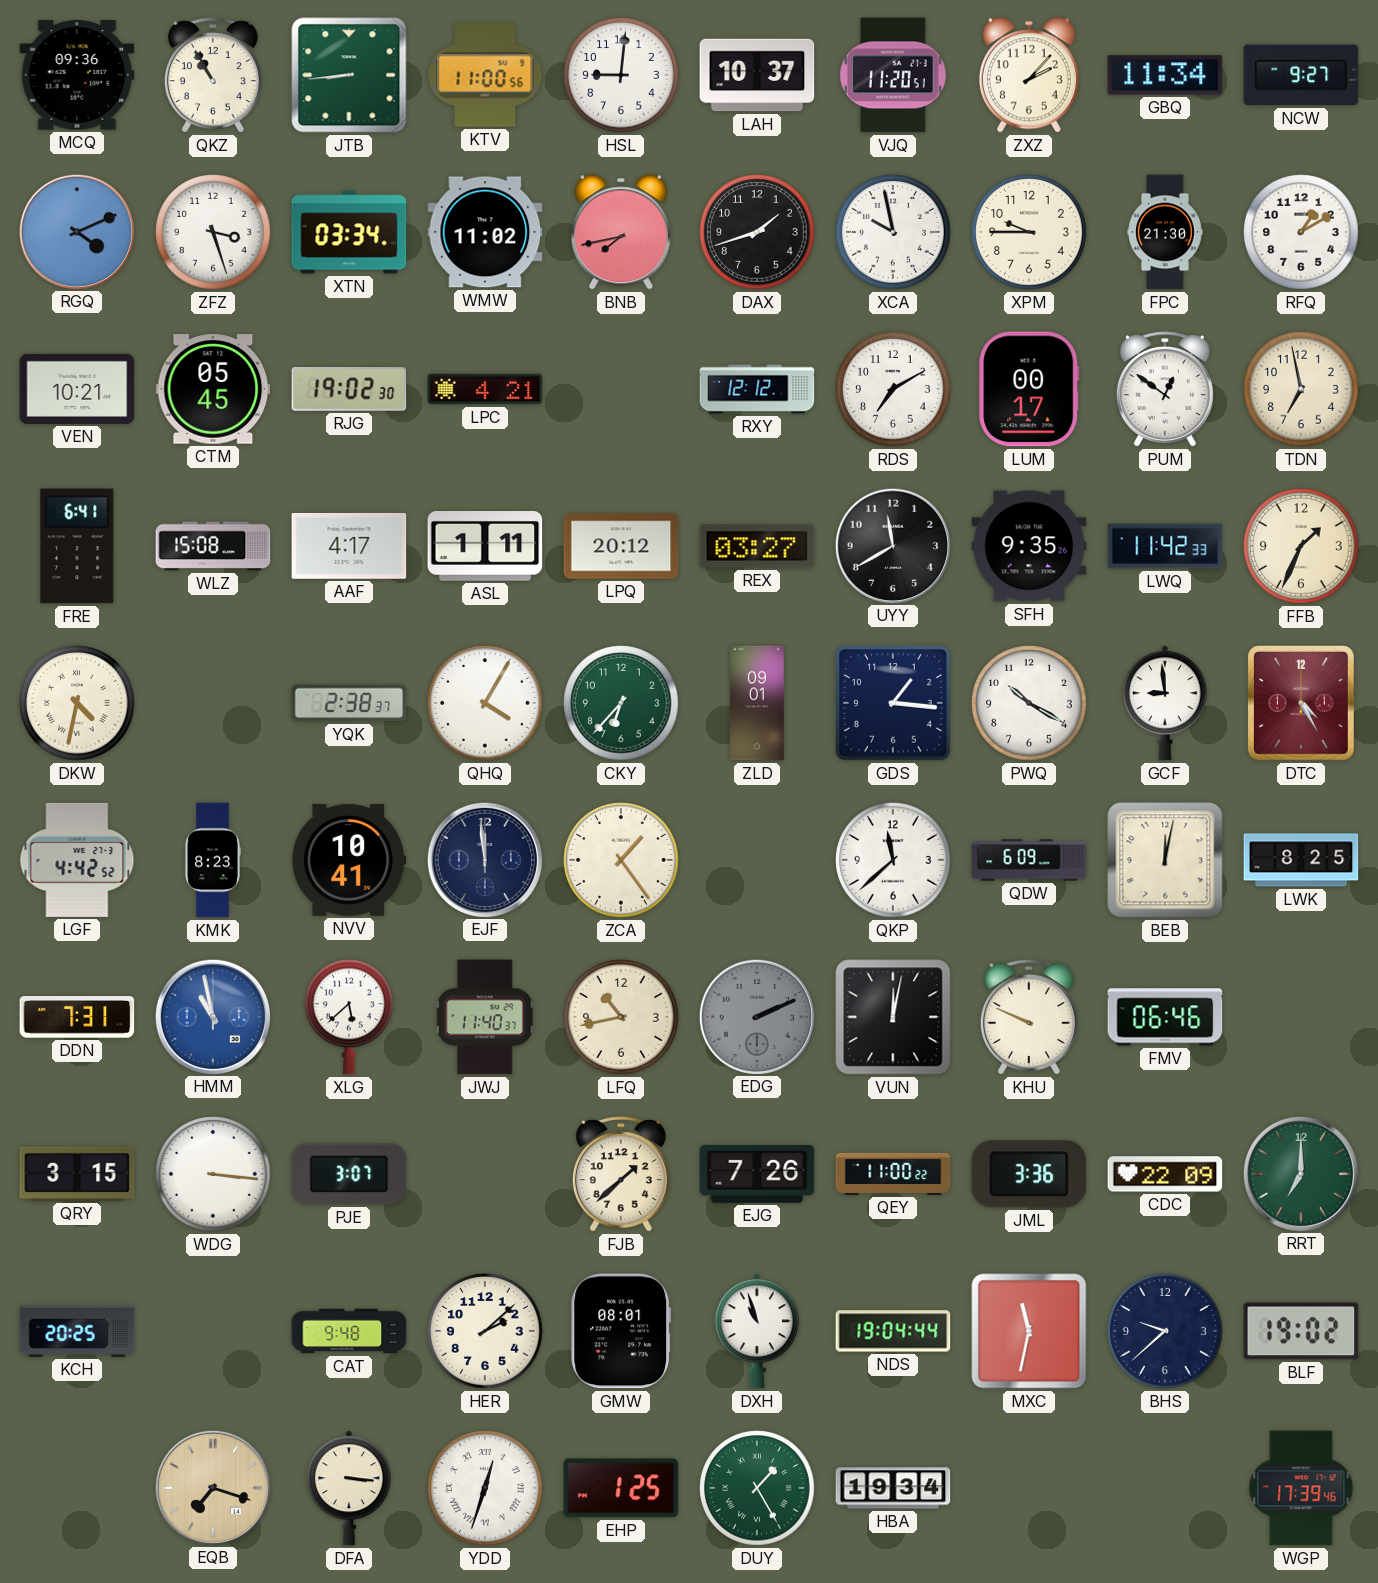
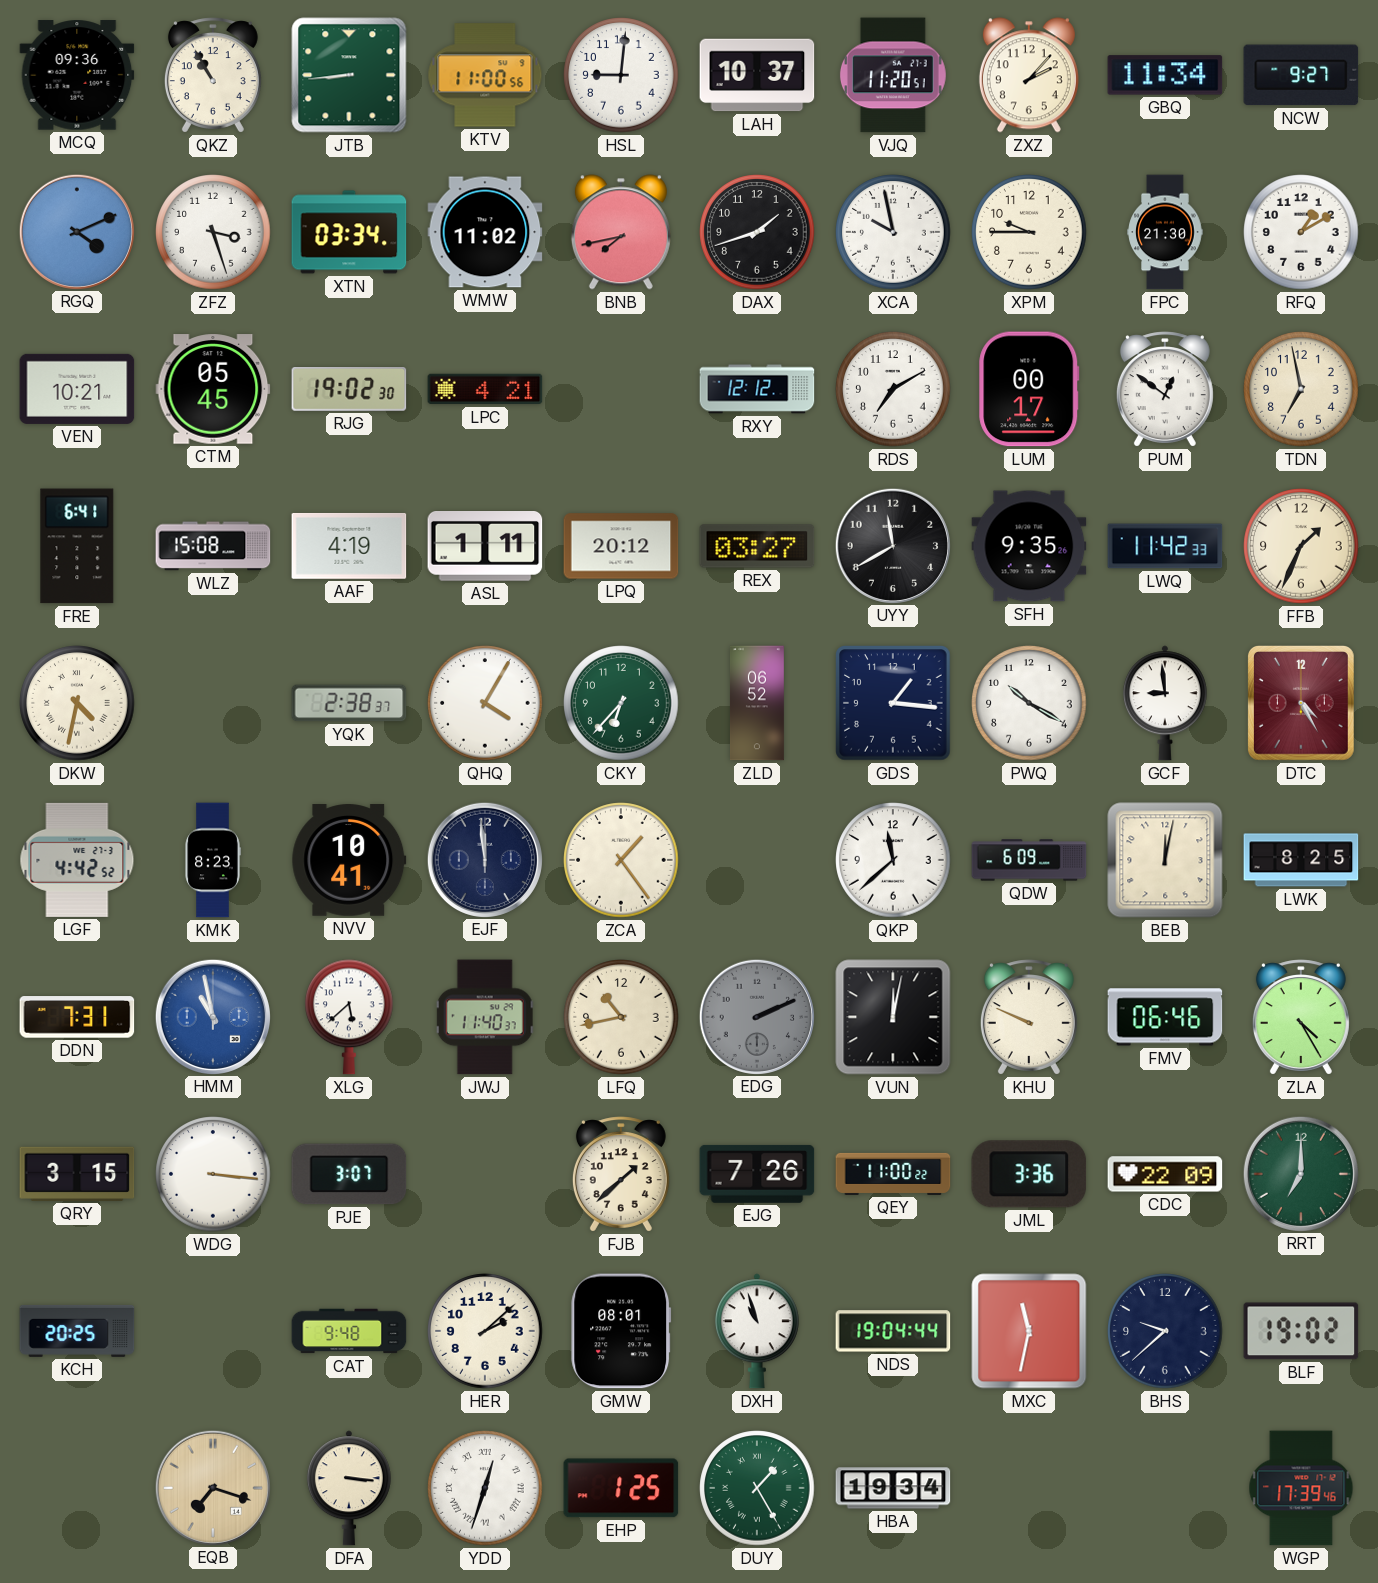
AAF: 4:17 -> 4:19 (349, 546)
ZLD: 09:01 -> 06:52 (757, 703)
ZLA: none -> 4:25 (1301, 1017)
